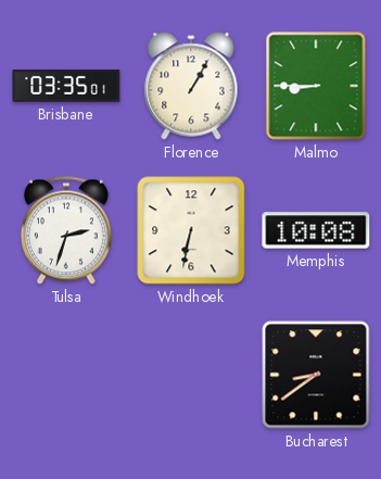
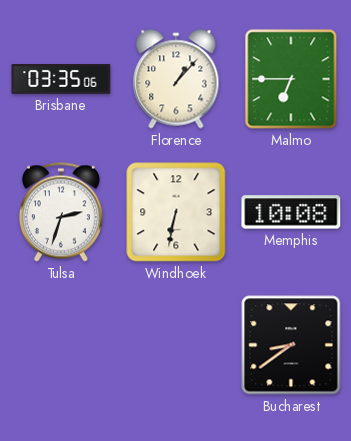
Brisbane: 03:35:01 -> 03:35:06 (61, 79)
Florence: 1:05 -> 1:07 (176, 79)
Malmo: 8:45 -> 6:45 (291, 79)
